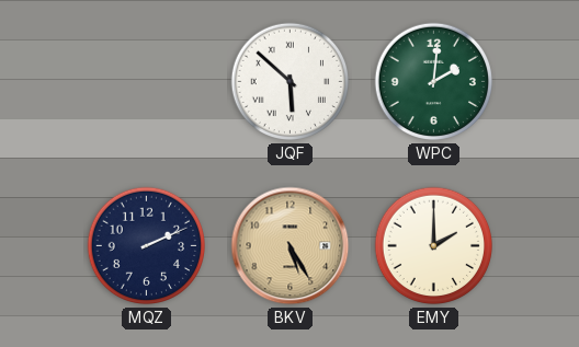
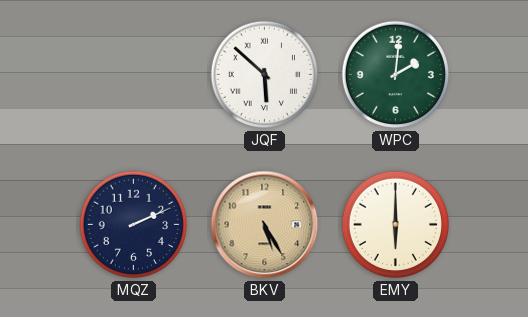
EMY: 2:00 -> 6:00 (396, 225)
